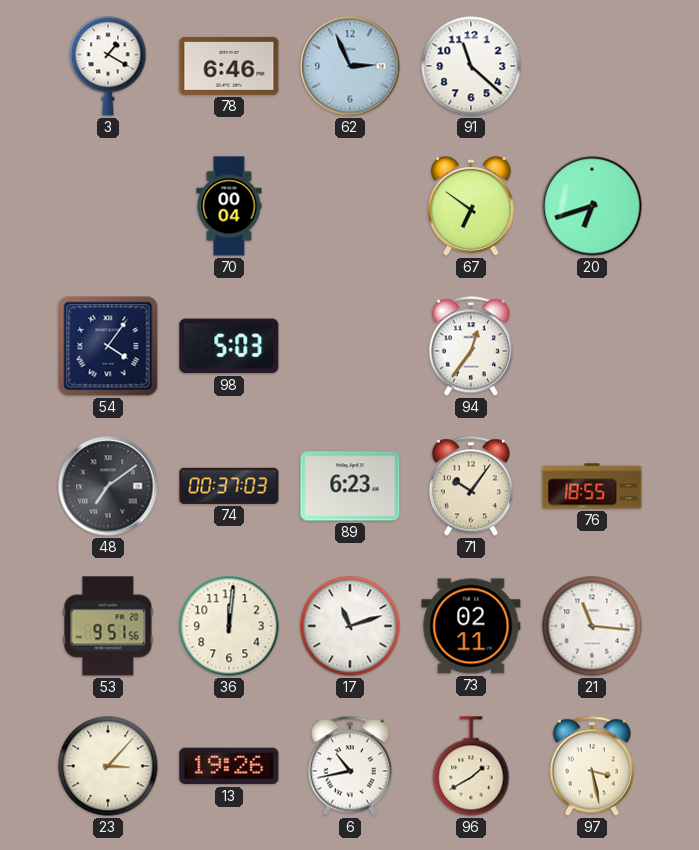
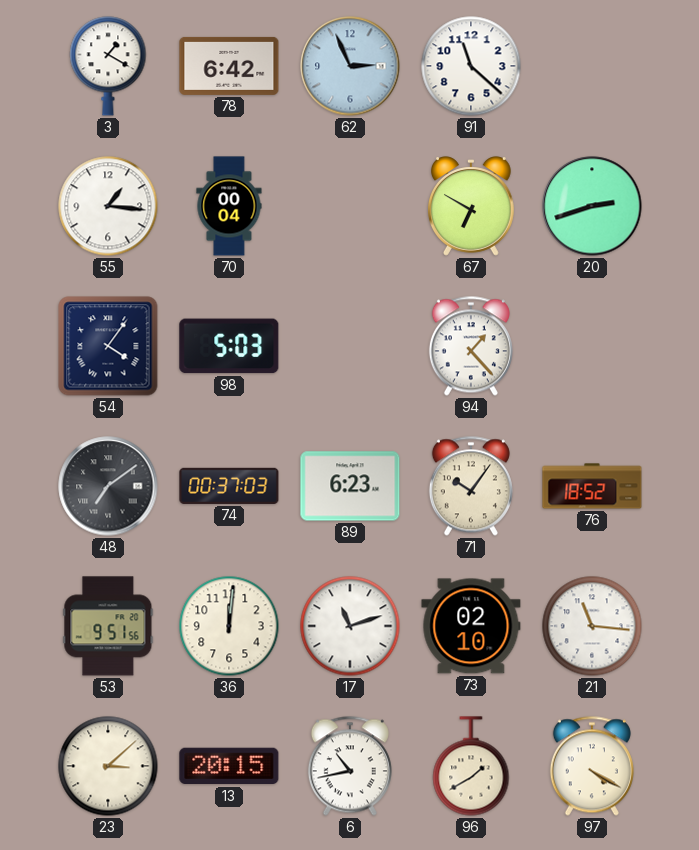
78: 6:46 -> 6:42 (229, 66)
55: none -> 1:16 (108, 206)
67: 6:51 -> 6:50 (471, 206)
20: 6:42 -> 2:42 (592, 206)
94: 12:36 -> 1:23 (471, 346)
76: 18:55 -> 18:52 (592, 486)
73: 02:11 -> 02:10 (471, 626)
23: 3:07 -> 3:08 (108, 766)
13: 19:26 -> 20:15 (229, 766)
97: 3:28 -> 4:20 (592, 766)
